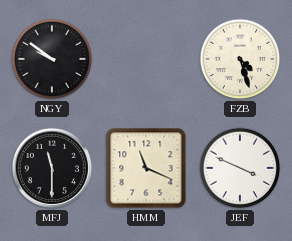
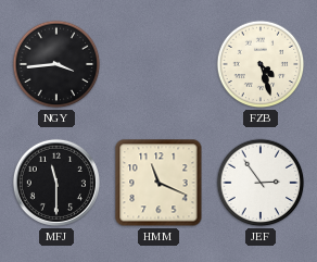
NGY: 9:51 -> 3:44 (56, 64)
JEF: 3:49 -> 2:54 (261, 183)
